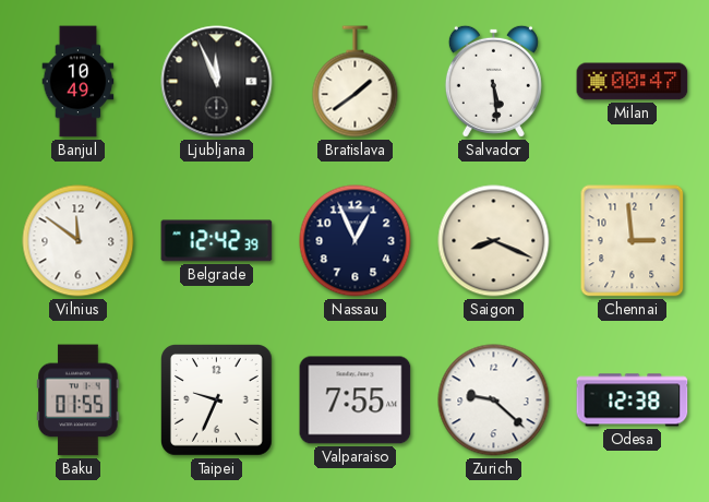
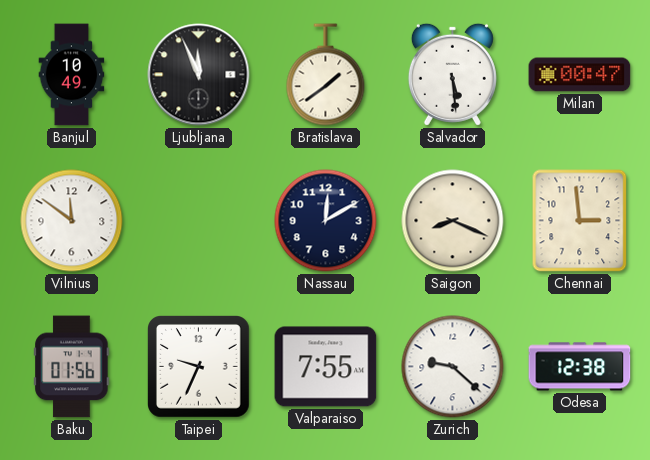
Belgrade: 12:42 -> none (217, 241)
Nassau: 12:56 -> 12:10 (326, 221)
Baku: 01:55 -> 01:56 (72, 367)
